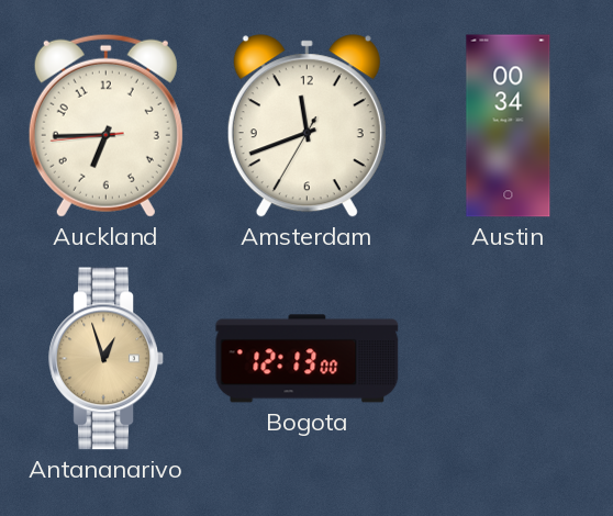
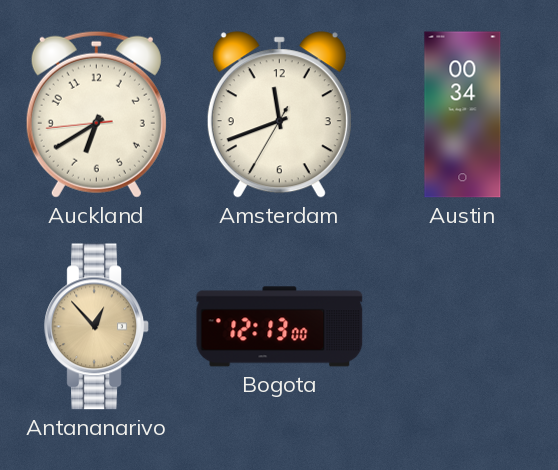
Auckland: 6:44 -> 6:39 (96, 114)
Antananarivo: 12:57 -> 12:53 (96, 327)
